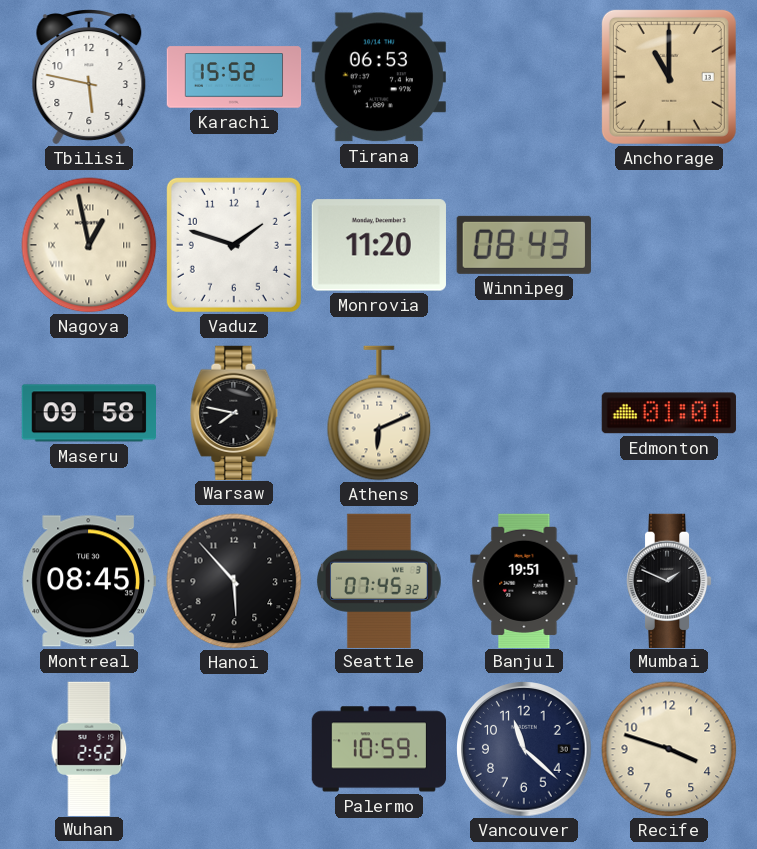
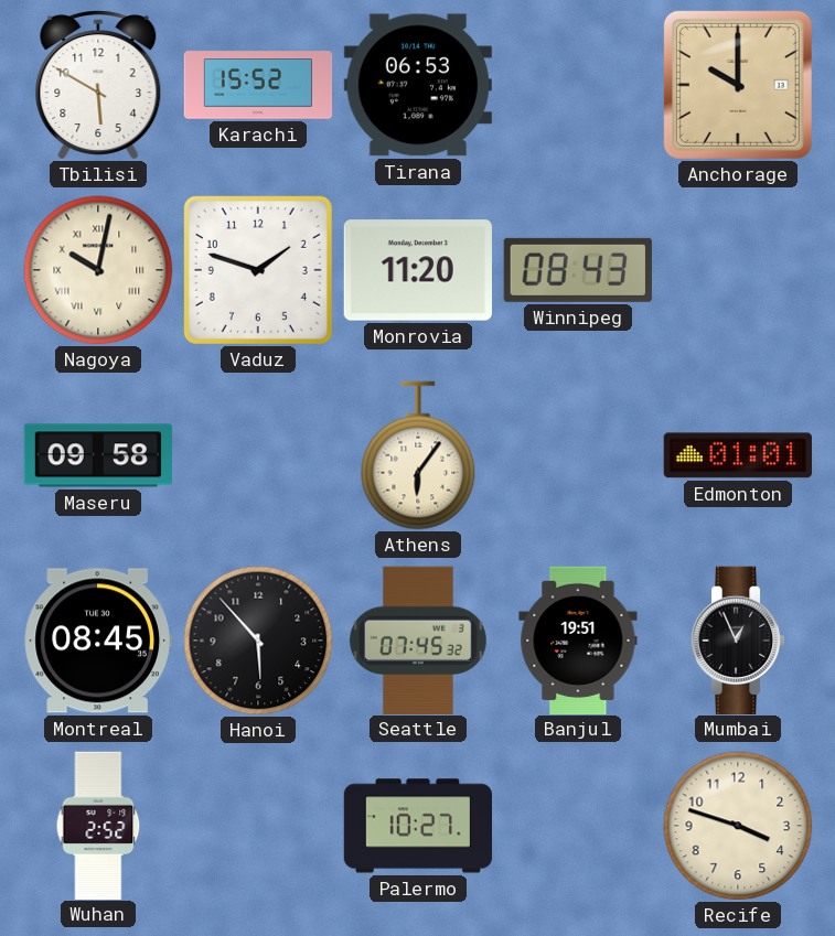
Tbilisi: 5:47 -> 5:50 (98, 85)
Anchorage: 11:00 -> 10:00 (738, 85)
Nagoya: 12:58 -> 10:02 (98, 270)
Warsaw: 7:47 -> none (234, 412)
Athens: 6:11 -> 6:06 (418, 455)
Mumbai: 1:49 -> 12:56 (738, 639)
Palermo: 10:59 -> 10:27 (417, 826)
Vancouver: 11:22 -> none (524, 749)
